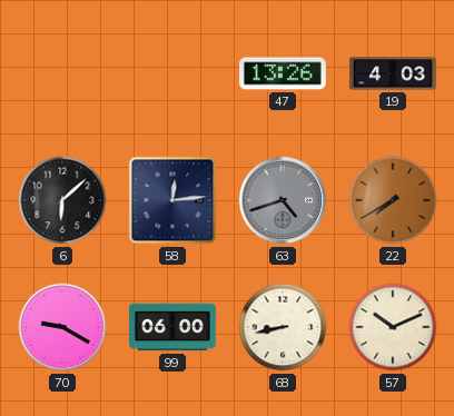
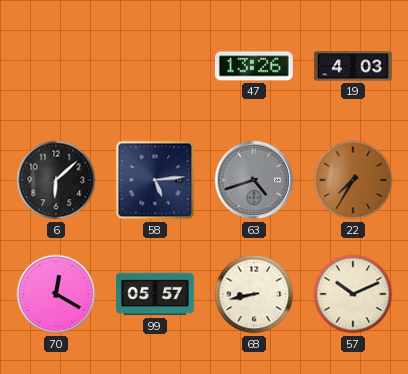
58: 12:14 -> 5:14 (155, 180)
22: 7:40 -> 7:35 (353, 180)
70: 9:20 -> 12:20 (56, 294)
99: 06:00 -> 05:57 (156, 294)
